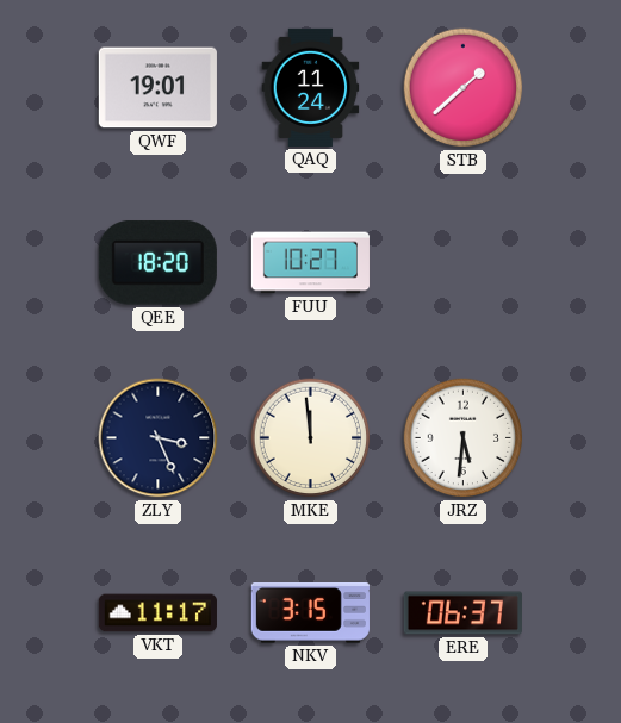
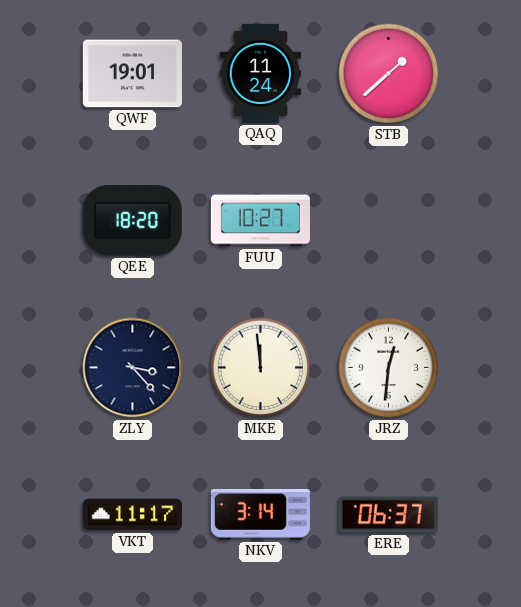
ZLY: 3:26 -> 3:23 (133, 368)
JRZ: 5:31 -> 12:31 (389, 368)
NKV: 3:15 -> 3:14 (260, 515)
